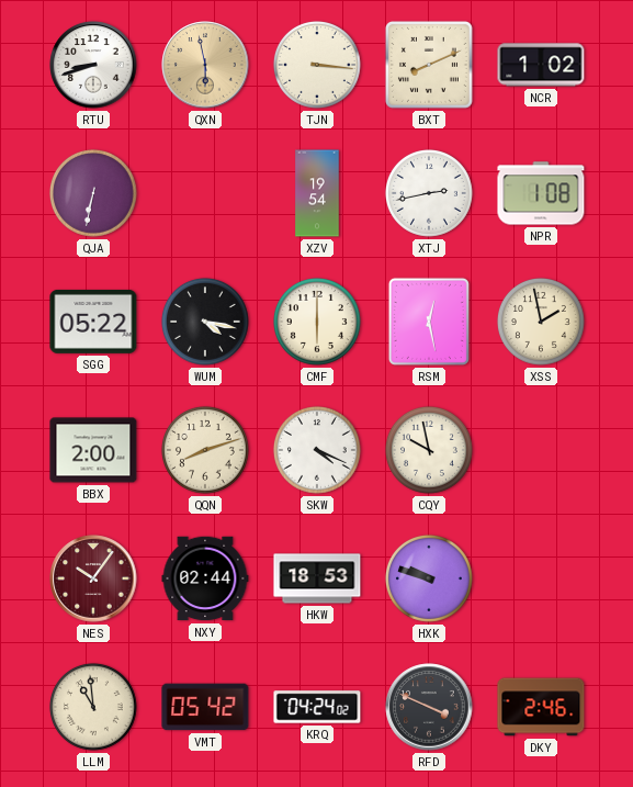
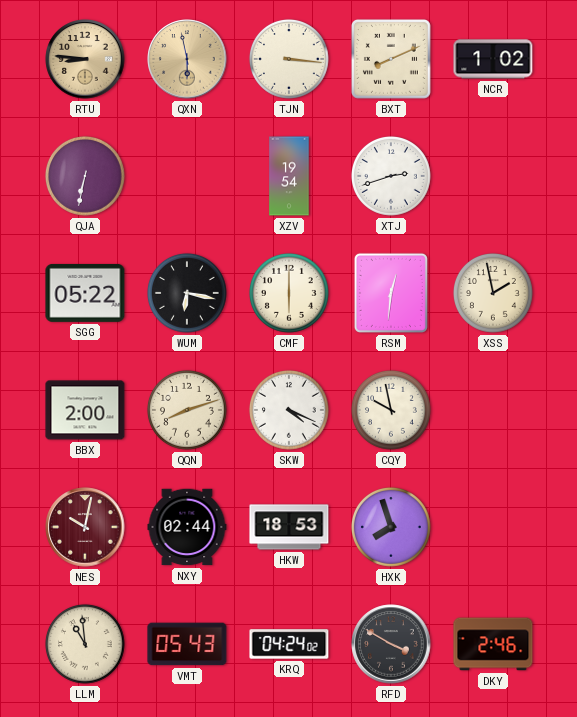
RTU: 8:42 -> 8:46 (85, 59)
RTU dial: white -> champagne (85, 59)
XTJ: 2:43 -> 2:42 (391, 176)
NPR: 1:08 -> none (541, 193)
WUM: 4:17 -> 6:17 (187, 293)
RSM: 12:28 -> 12:31 (391, 293)
NES: 10:06 -> 10:02 (85, 527)
HXK: 9:48 -> 7:57 (391, 527)
VMT: 05:42 -> 05:43 (187, 644)
RFD: 3:49 -> 3:50 (391, 644)
